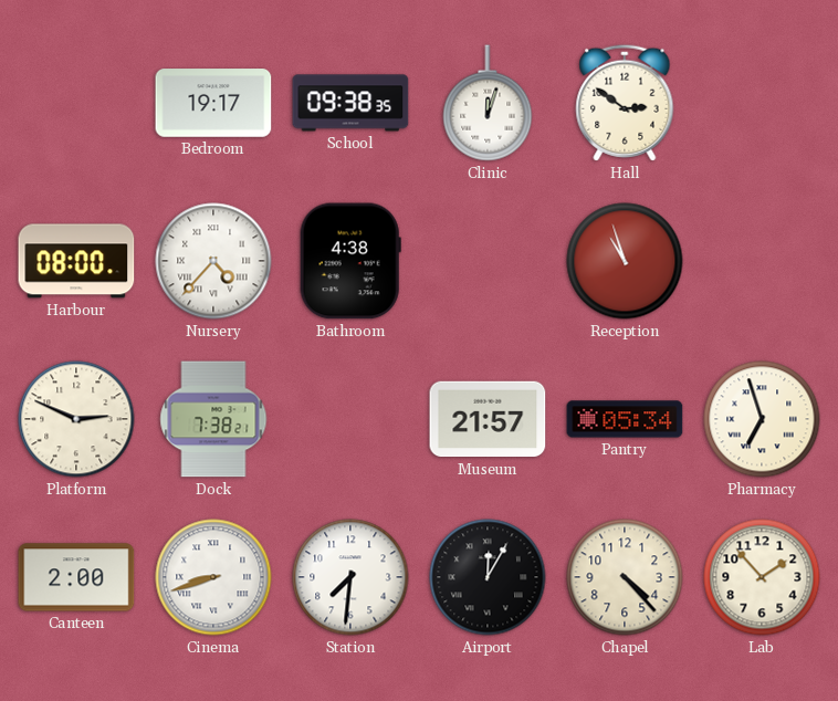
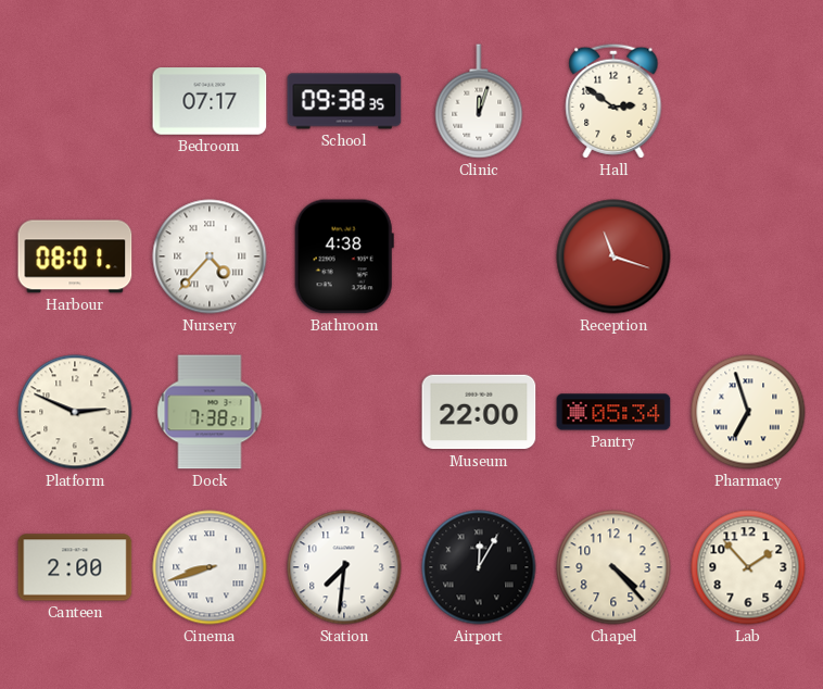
Bedroom: 19:17 -> 07:17 (210, 101)
Harbour: 08:00 -> 08:01 (75, 256)
Reception: 10:57 -> 11:18 (613, 256)
Museum: 21:57 -> 22:00 (479, 412)
